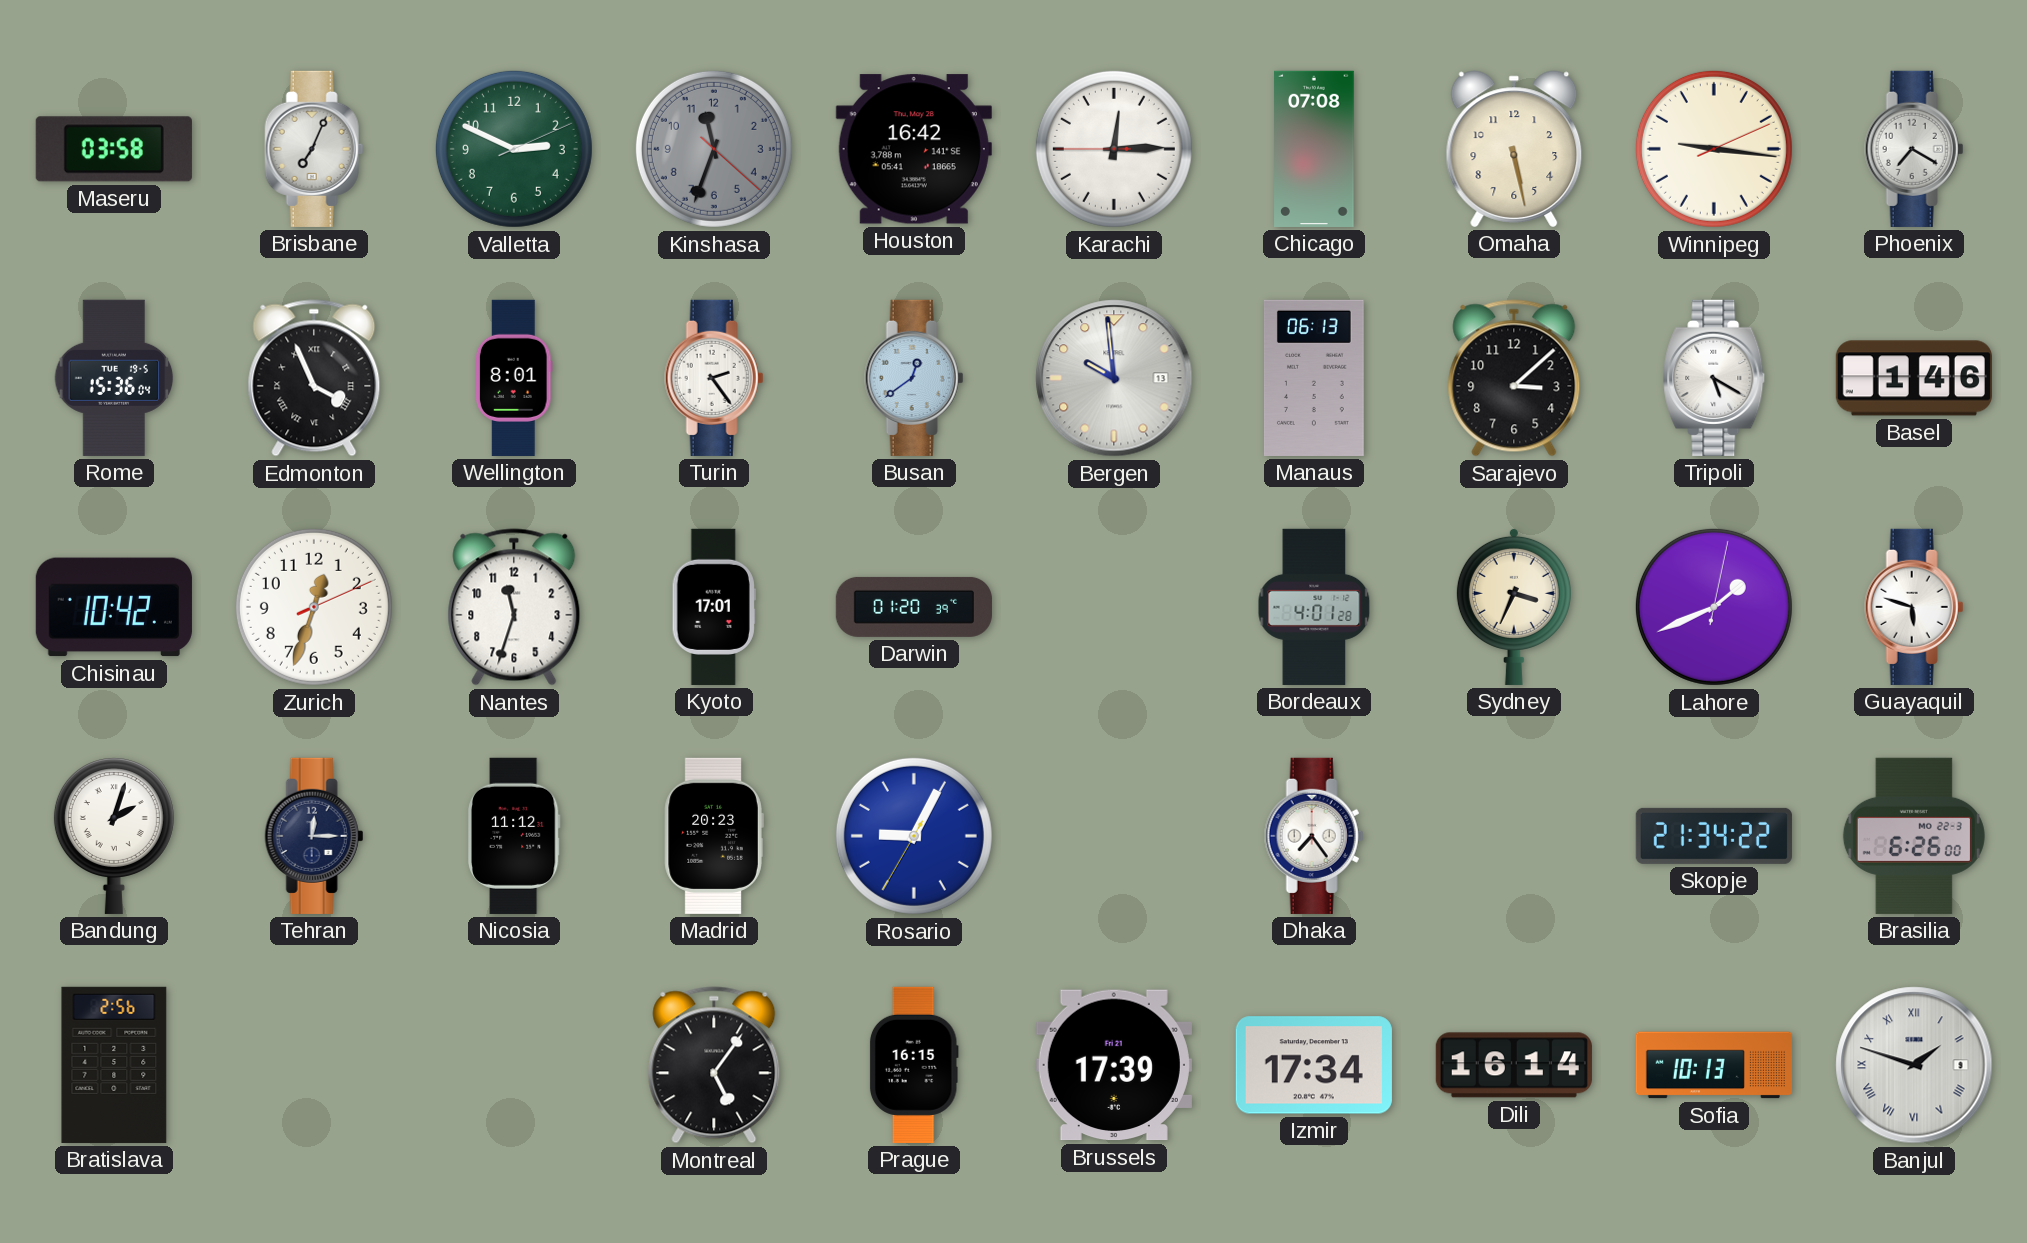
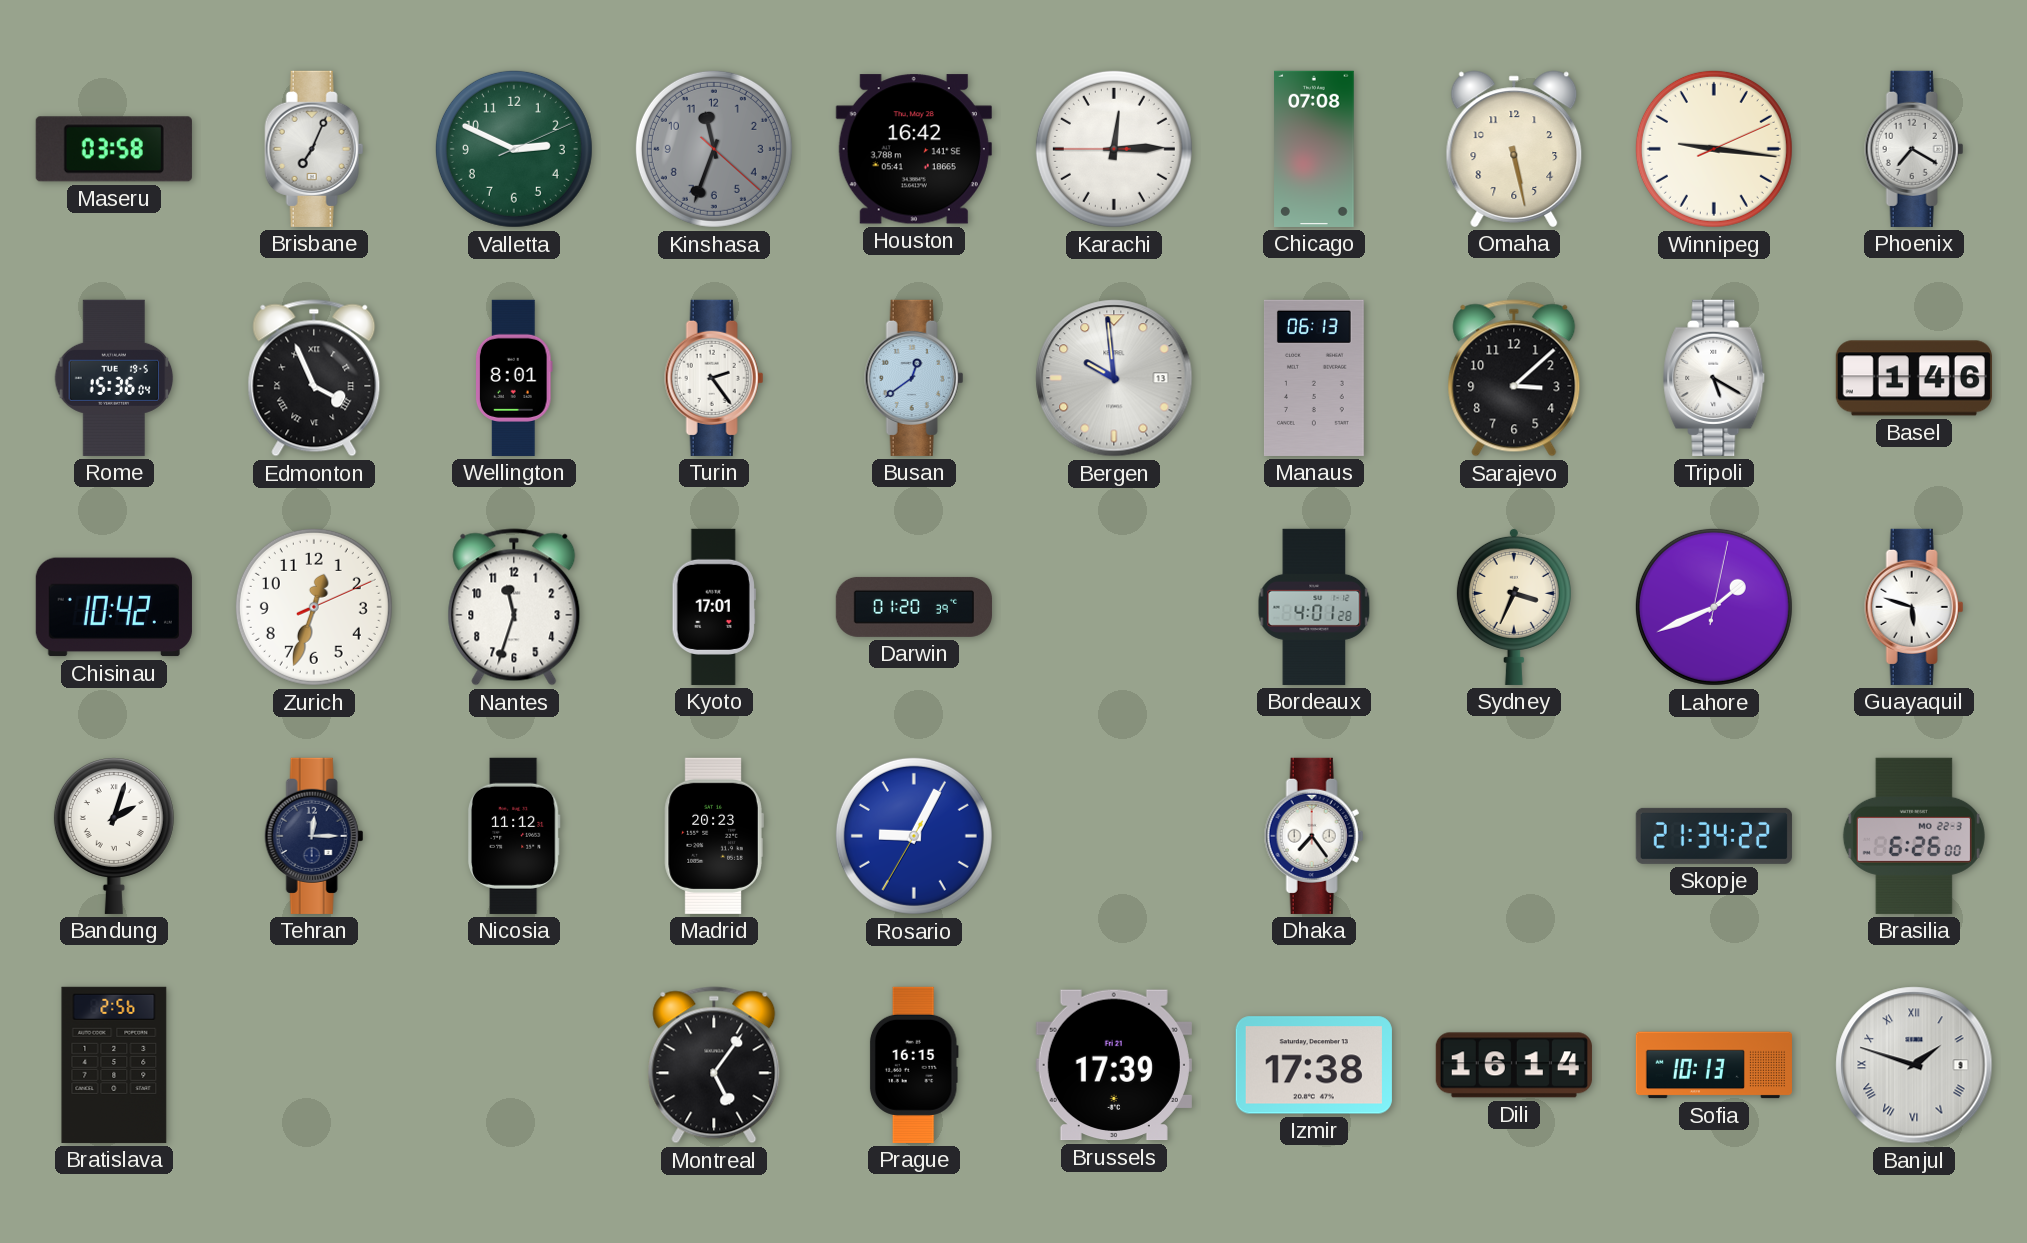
Izmir: 17:34 -> 17:38 (1314, 1065)
